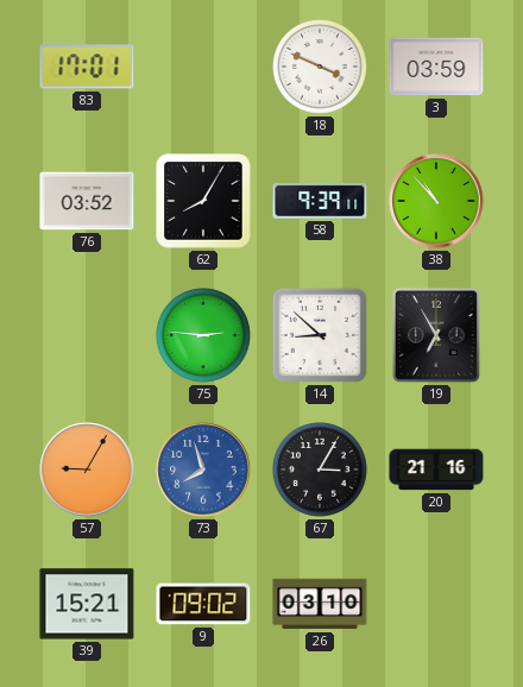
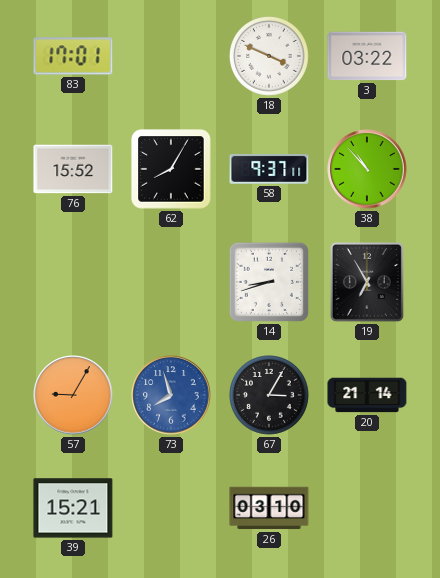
3: 03:59 -> 03:22 (367, 56)
76: 03:52 -> 15:52 (73, 169)
58: 9:39 -> 9:37 (269, 169)
75: 2:46 -> none (204, 336)
14: 8:52 -> 8:42 (269, 282)
20: 21:16 -> 21:14 (367, 395)
9: 09:02 -> none (203, 604)
